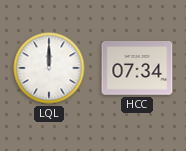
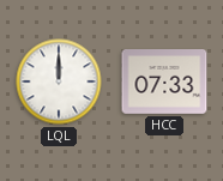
HCC: 07:34 -> 07:33 (164, 83)
